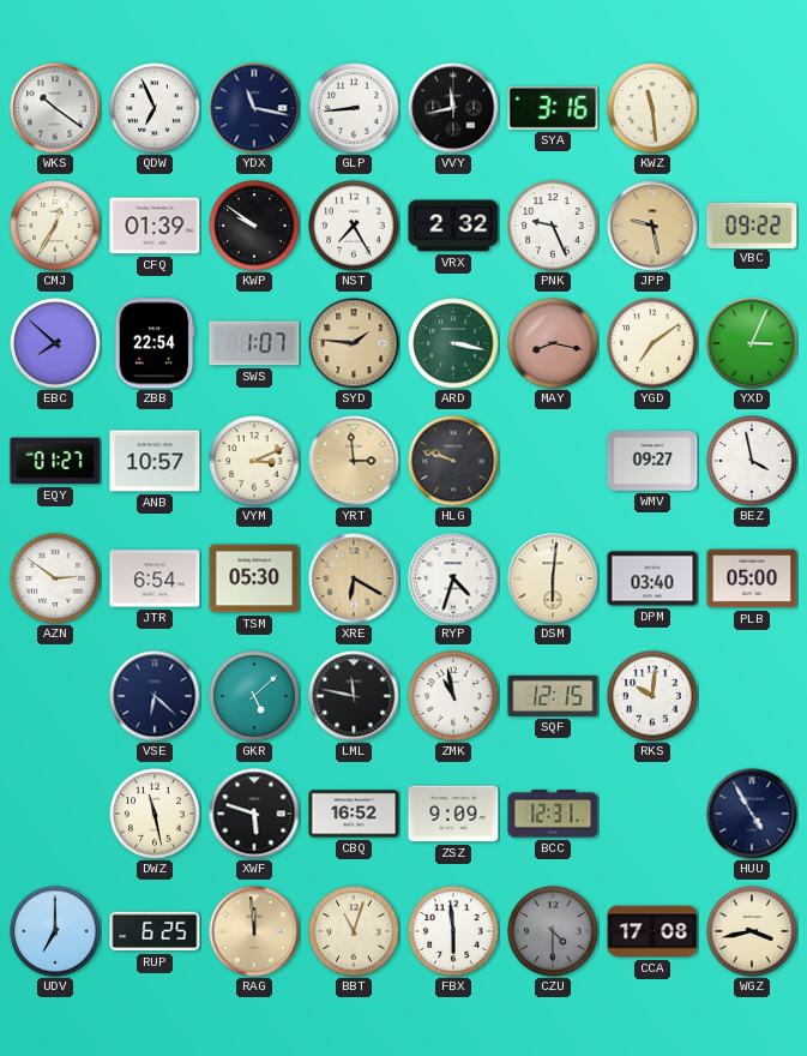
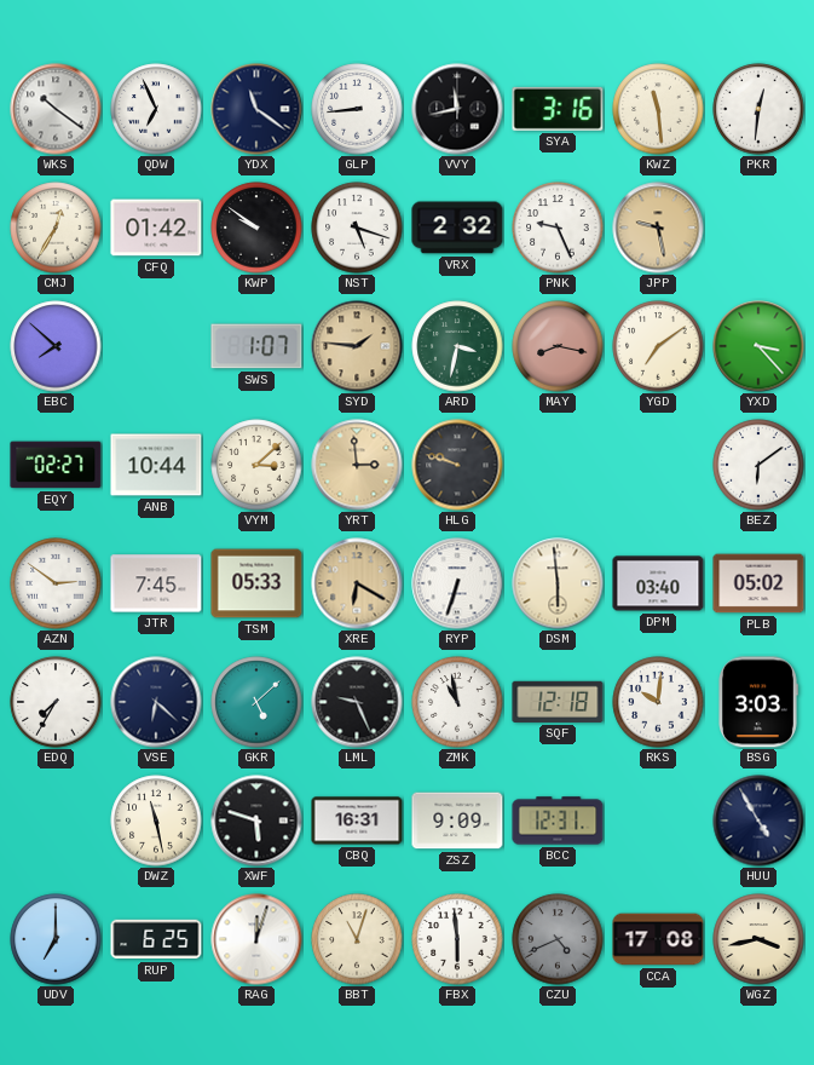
YDX: 11:17 -> 11:21 (256, 109)
PKR: none -> 12:31 (758, 109)
CFQ: 01:39 -> 01:42 (156, 228)
NST: 7:25 -> 5:18 (357, 228)
VBC: 09:22 -> none (752, 224)
ZBB: 22:54 -> none (155, 343)
ARD: 3:17 -> 3:32 (457, 346)
YXD: 3:04 -> 3:23 (758, 346)
EQY: 01:27 -> 02:27 (56, 465)
ANB: 10:57 -> 10:44 (156, 465)
VYM: 3:11 -> 3:08 (256, 465)
WMV: 09:27 -> none (652, 461)
BEZ: 3:58 -> 6:09 (758, 465)
JTR: 6:54 -> 7:45 (156, 583)
TSM: 05:30 -> 05:33 (256, 583)
RYP: 4:33 -> 6:33 (457, 583)
DSM: 6:01 -> 5:59 (558, 583)
PLB: 05:00 -> 05:02 (758, 583)
EDQ: none -> 7:35 (56, 702)
LML: 11:47 -> 9:26 (357, 702)
SQF: 12:15 -> 12:18 (558, 702)
BSG: none -> 3:03 (758, 702)
CBQ: 16:52 -> 16:31 (357, 821)
RAG: 11:59 -> 12:03 (256, 939)
RAG dial: champagne -> white (256, 939)
CZU: 4:30 -> 4:41 (558, 939)
